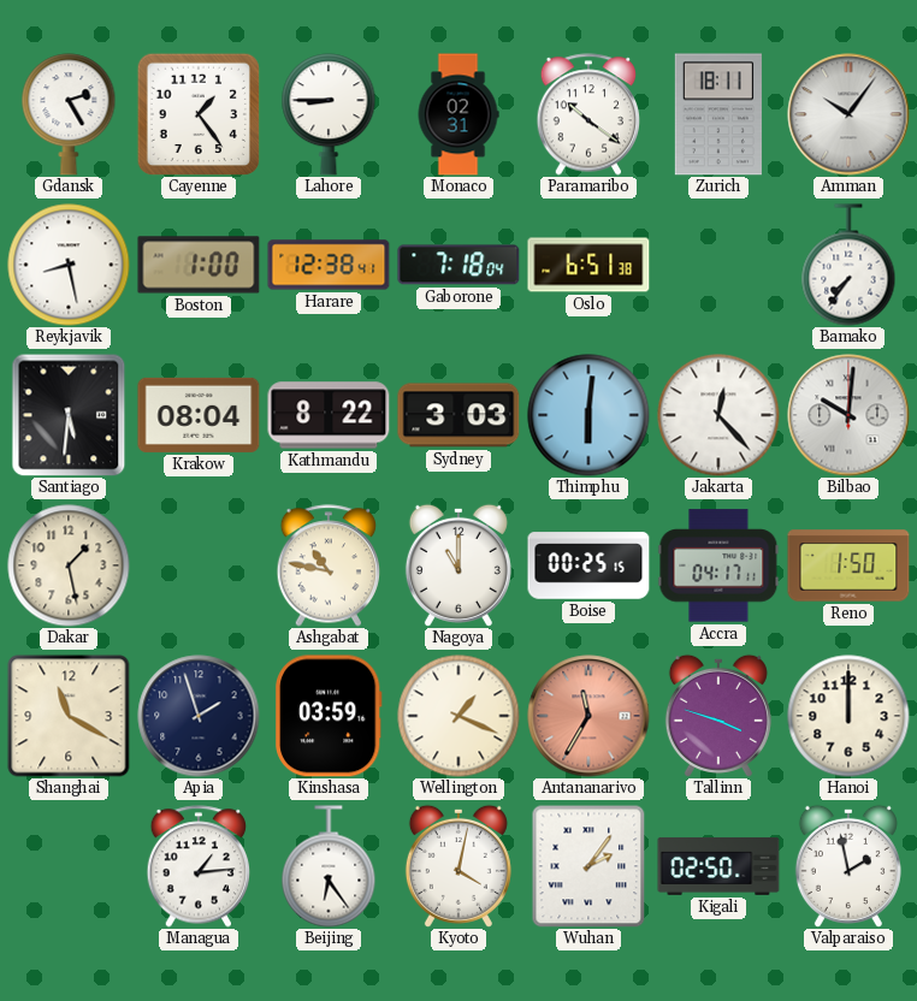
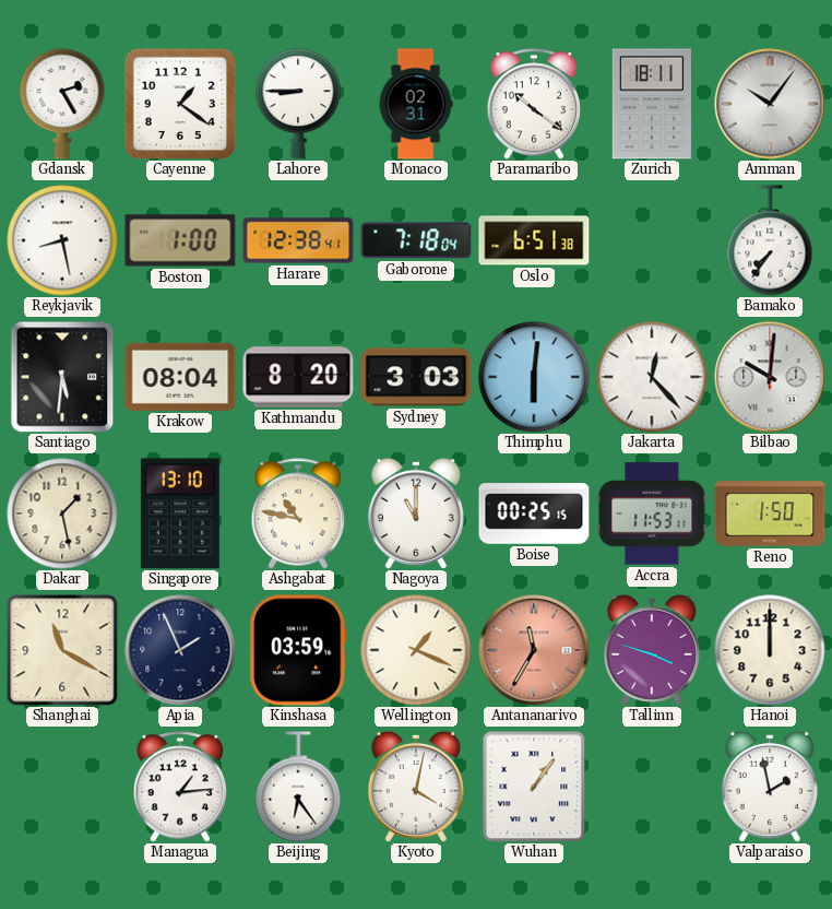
Cayenne: 1:24 -> 1:21 (180, 104)
Kathmandu: 8:22 -> 8:20 (298, 377)
Singapore: none -> 13:10 (180, 513)
Accra: 04:17 -> 11:53 (652, 513)
Apia: 1:57 -> 1:56 (180, 650)
Wuhan: 2:06 -> 1:06 (534, 787)
Kigali: 02:50 -> none (718, 866)
